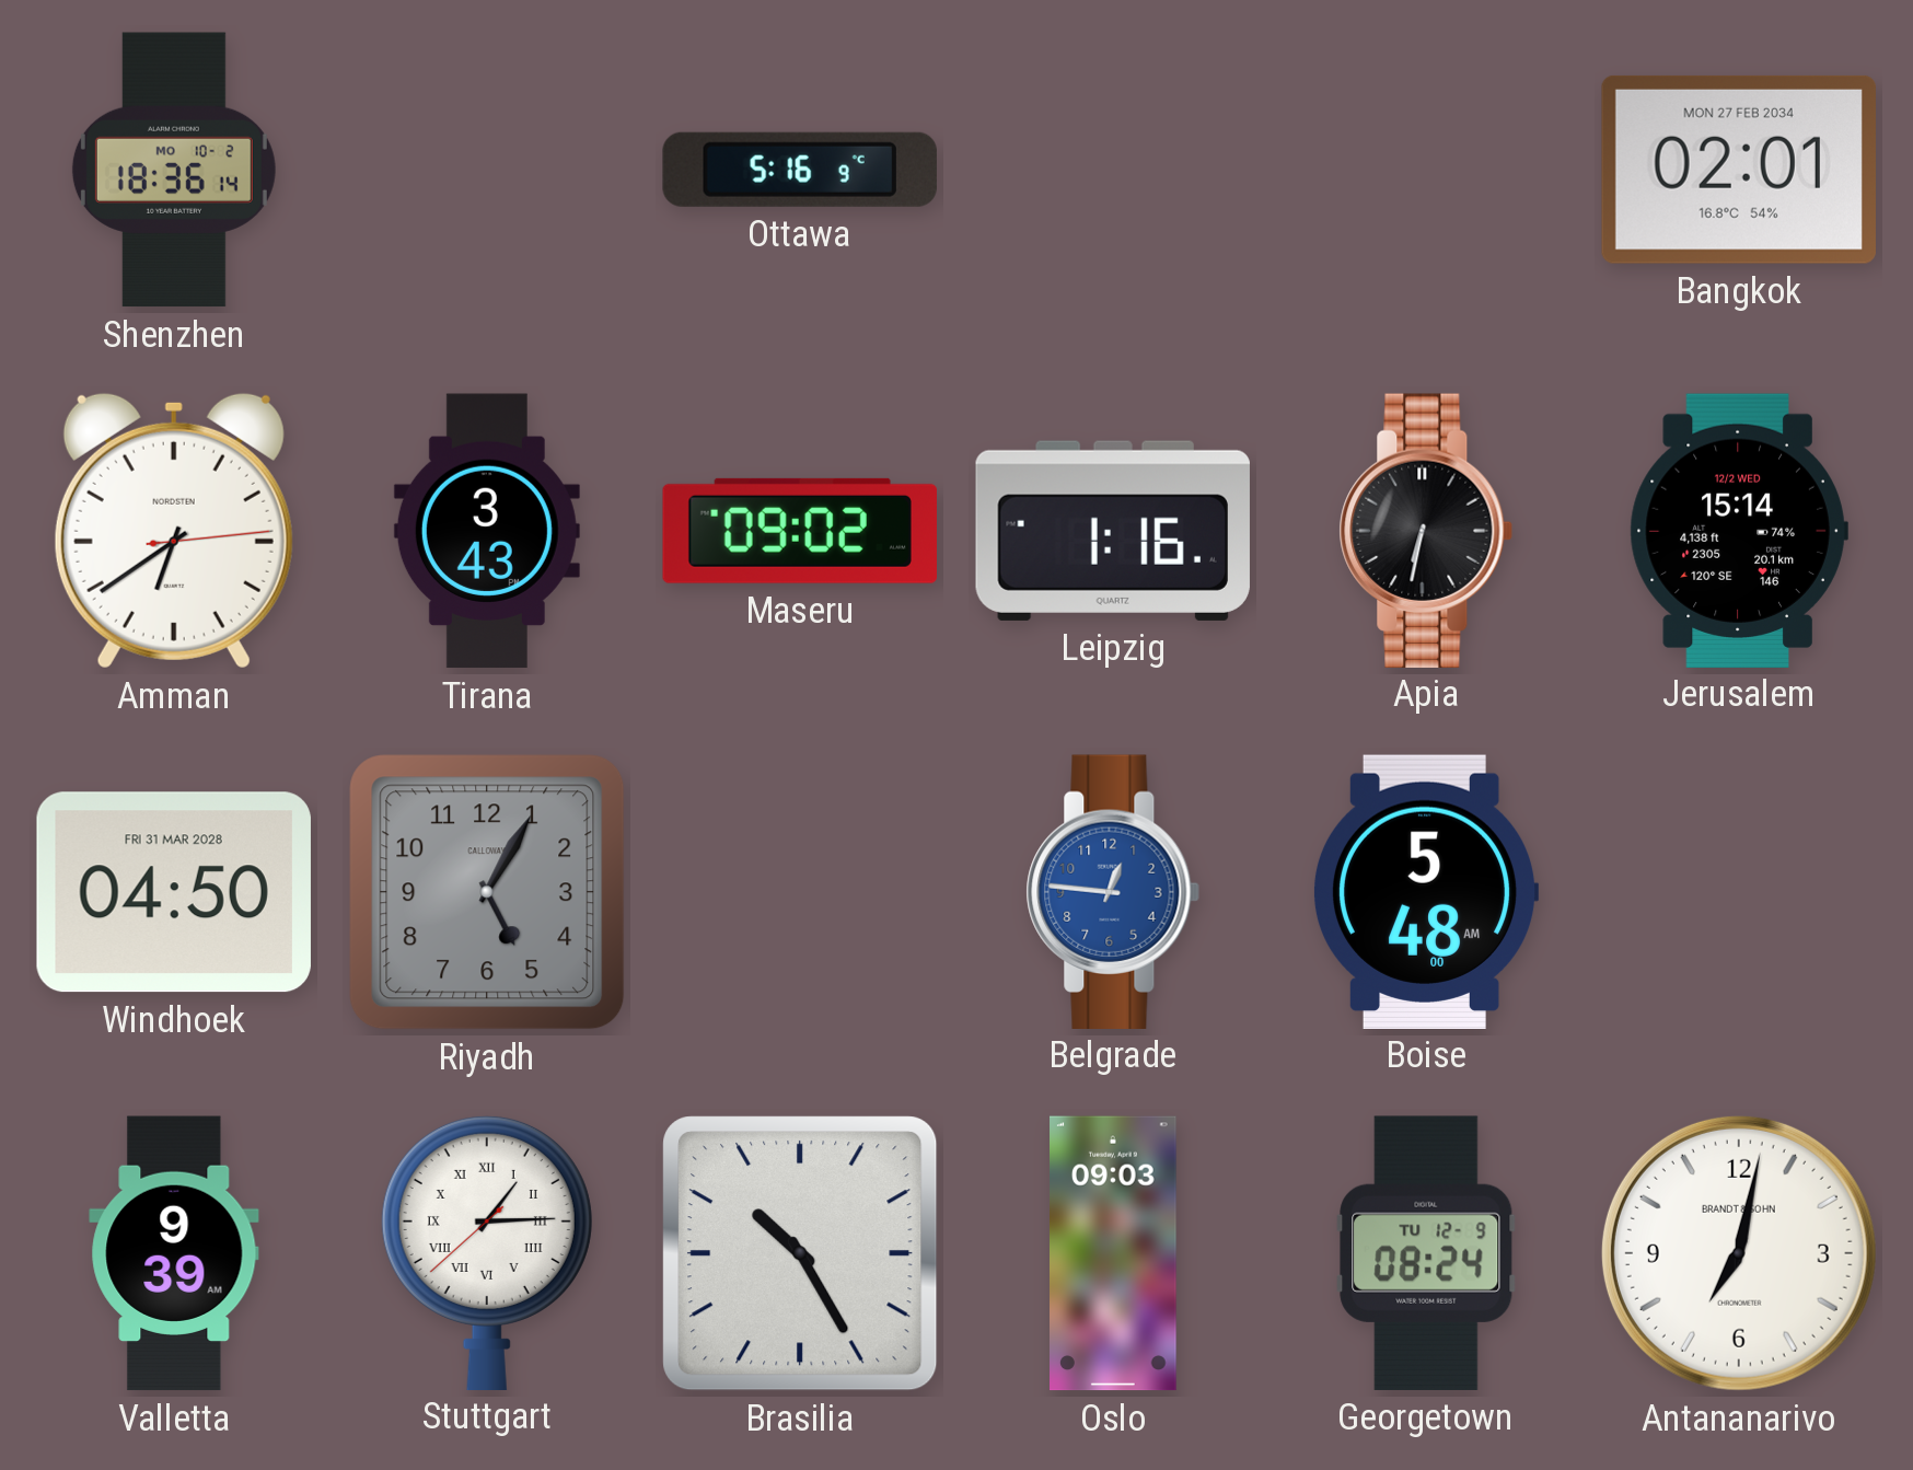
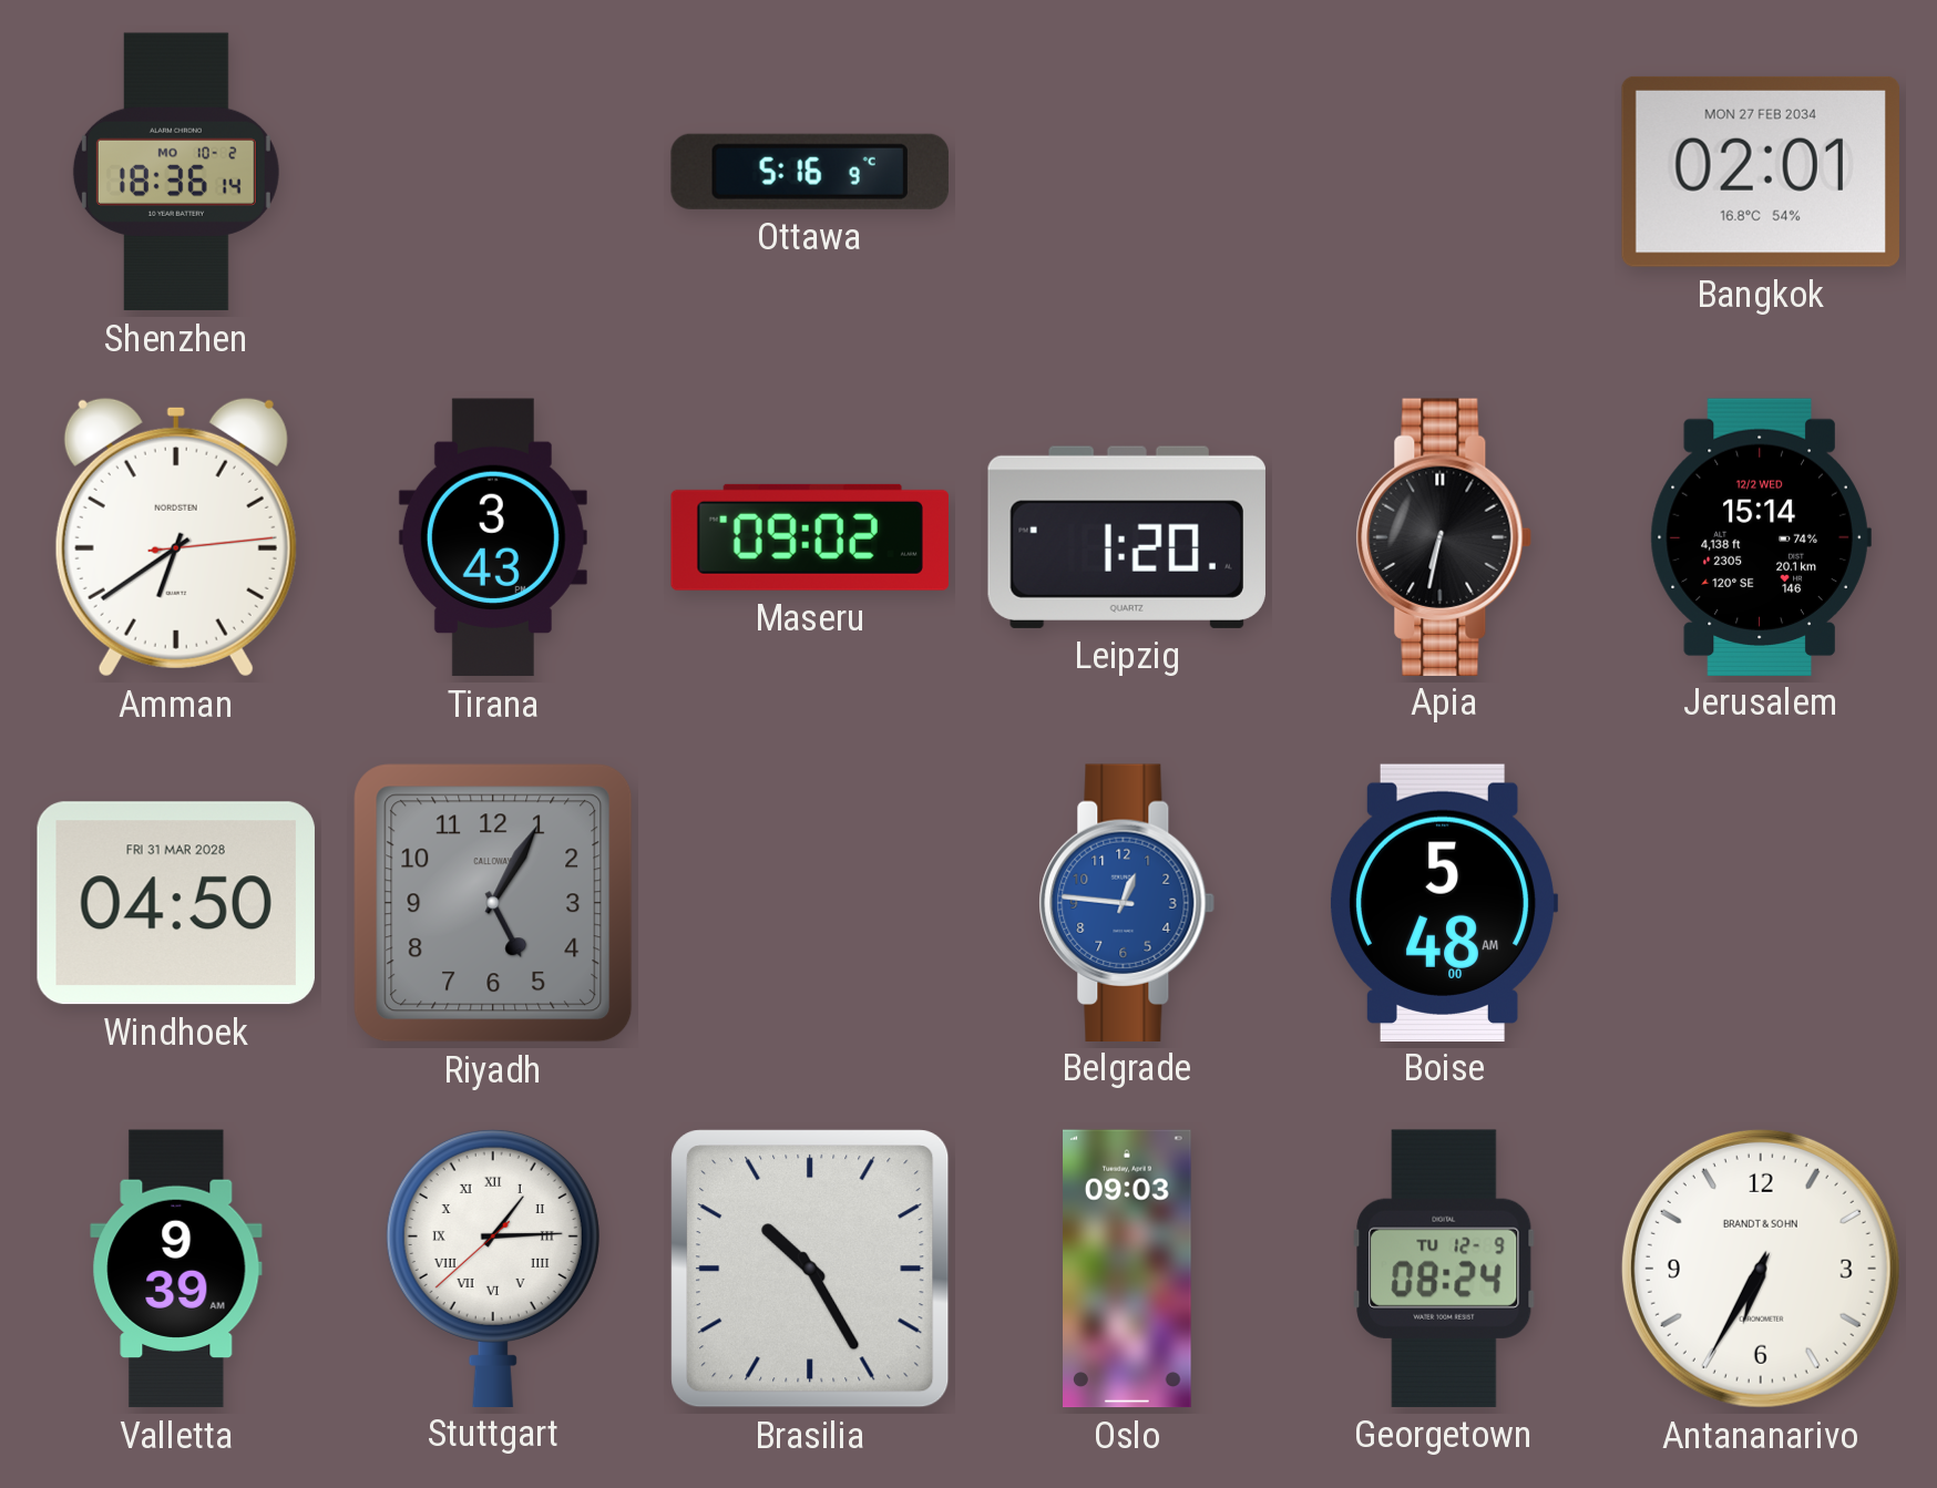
Leipzig: 1:16 -> 1:20 (1127, 537)
Antananarivo: 7:02 -> 6:35 (1761, 1269)
